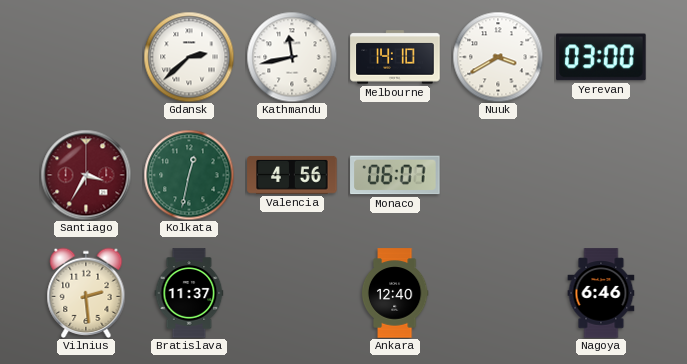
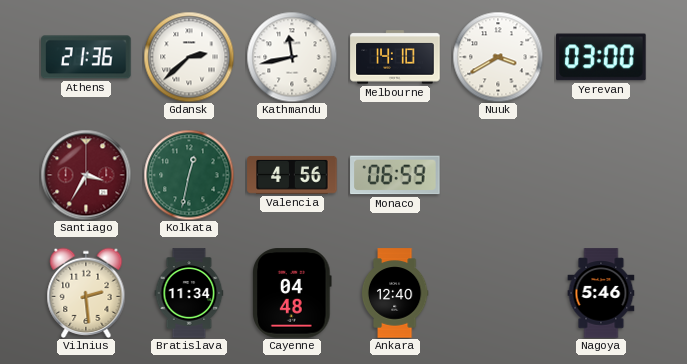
Athens: none -> 21:36 (86, 57)
Monaco: 06:07 -> 06:59 (395, 175)
Bratislava: 11:37 -> 11:34 (189, 293)
Cayenne: none -> 04:48 (292, 293)
Nagoya: 6:46 -> 5:46 (601, 293)
